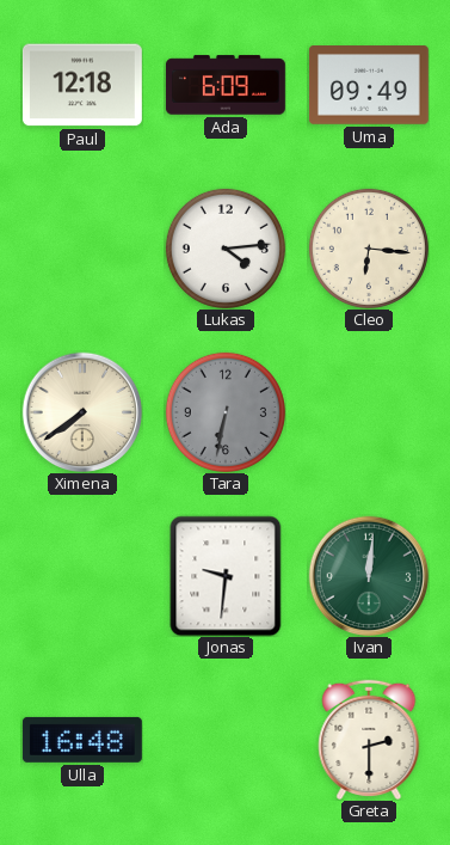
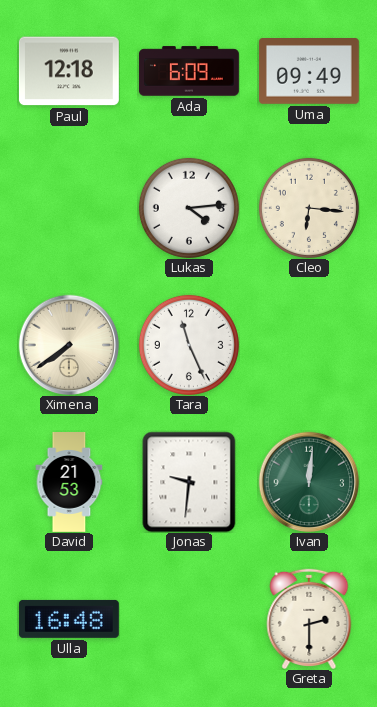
Tara: 6:32 -> 11:26 (189, 345)
Tara dial: grey -> white (189, 345)
David: none -> 21:53 (69, 483)
